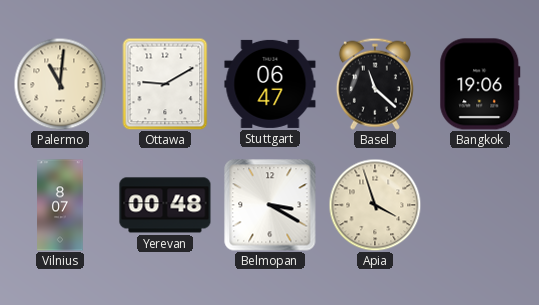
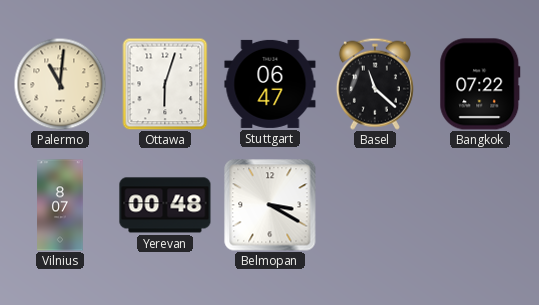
Ottawa: 9:10 -> 6:03 (165, 84)
Bangkok: 19:06 -> 07:22 (480, 84)
Apia: 3:57 -> none (375, 205)
